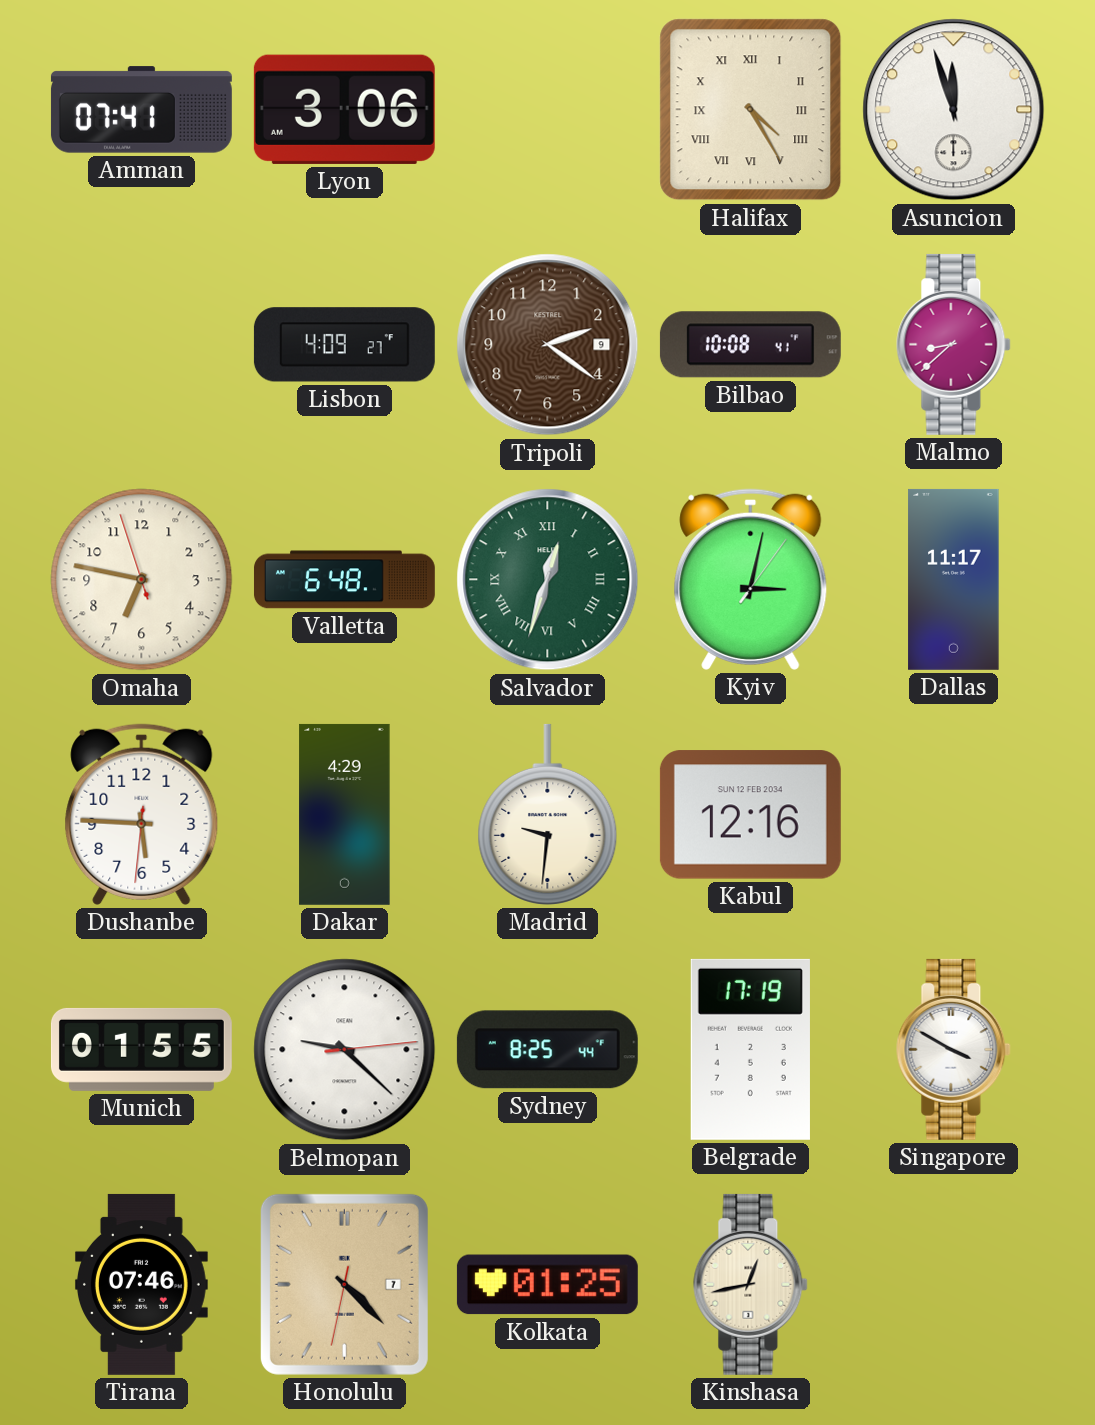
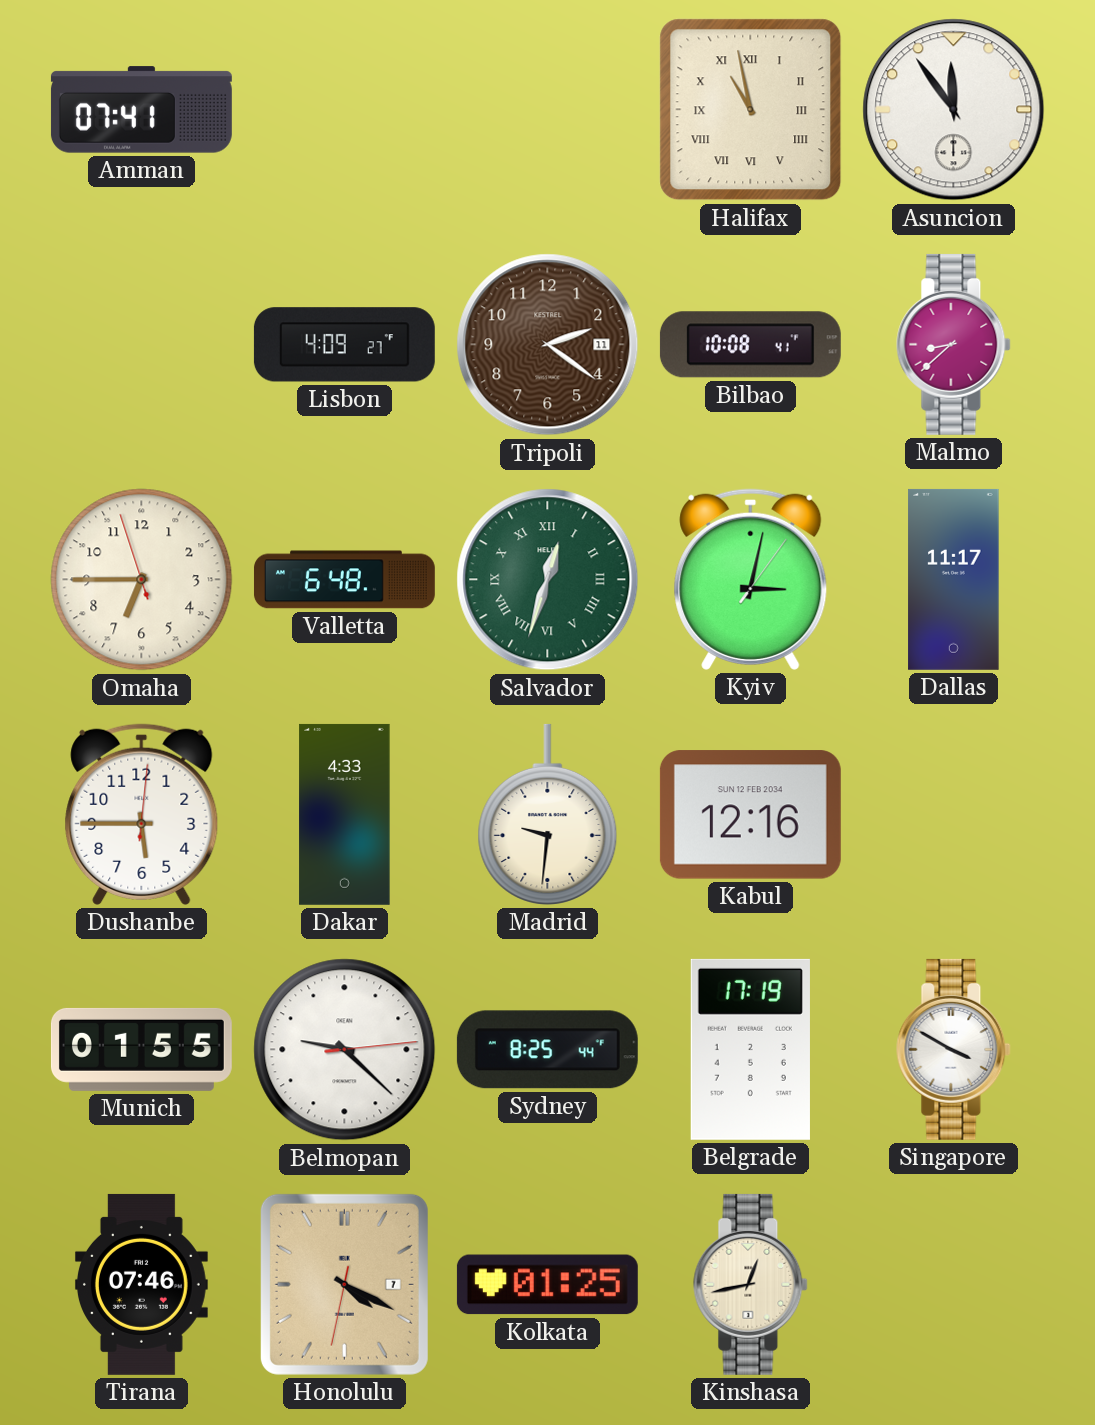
Lyon: 3:06 -> none (344, 109)
Halifax: 4:25 -> 10:58 (751, 110)
Asuncion: 11:57 -> 11:54 (954, 110)
Tripoli date: 9 -> 11 (548, 345)
Omaha: 6:46 -> 6:44 (142, 580)
Dushanbe: 5:45:31 -> 5:45:01 (142, 814)
Dakar: 4:29 -> 4:33 (345, 814)
Honolulu: 4:22 -> 4:19 (344, 1284)
